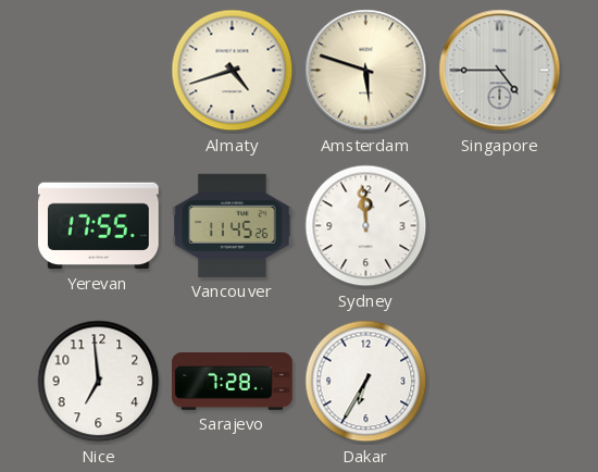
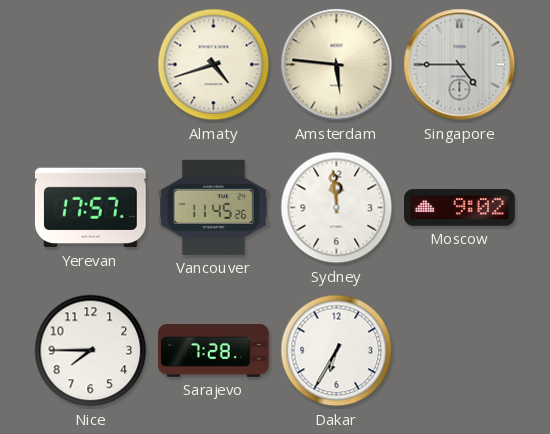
Amsterdam: 5:48 -> 5:46 (337, 65)
Yerevan: 17:55 -> 17:57 (90, 208)
Moscow: none -> 9:02 (460, 208)
Nice: 6:59 -> 7:45 (91, 351)
